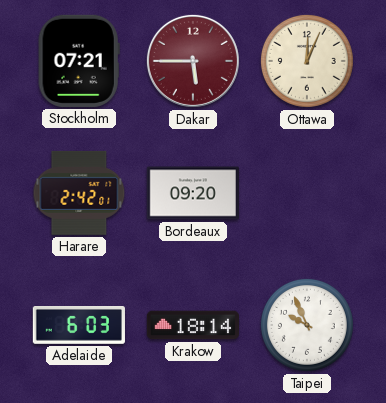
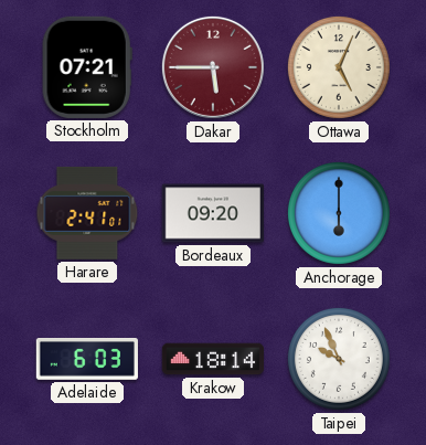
Ottawa: 12:04 -> 5:04 (339, 67)
Harare: 2:42 -> 2:41 (87, 213)
Anchorage: none -> 6:00 (339, 213)
